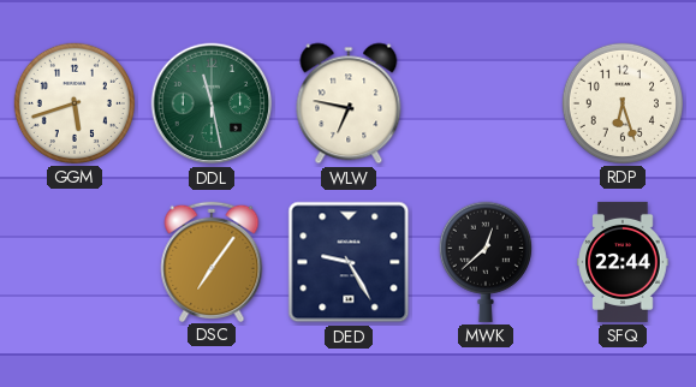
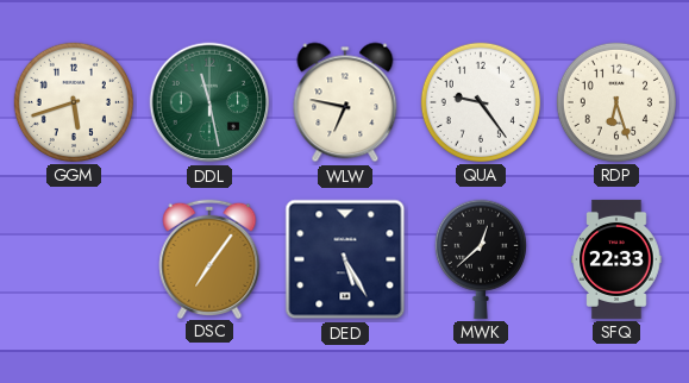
QUA: none -> 9:24 (481, 102)
DED: 9:25 -> 5:25 (345, 259)
SFQ: 22:44 -> 22:33 (616, 259)
